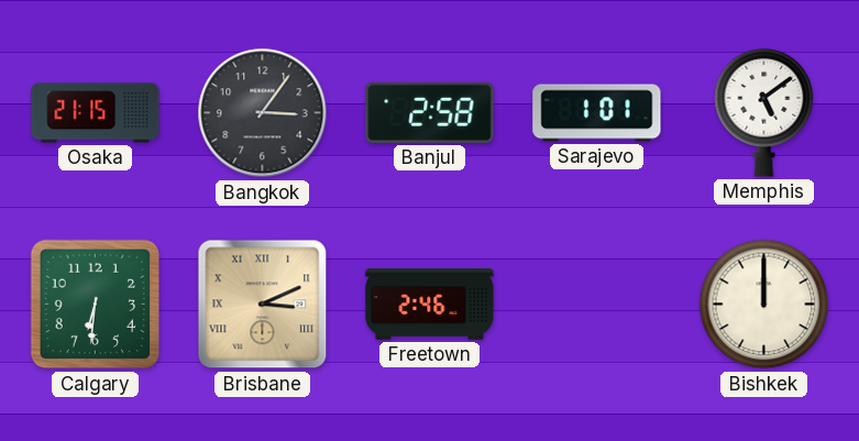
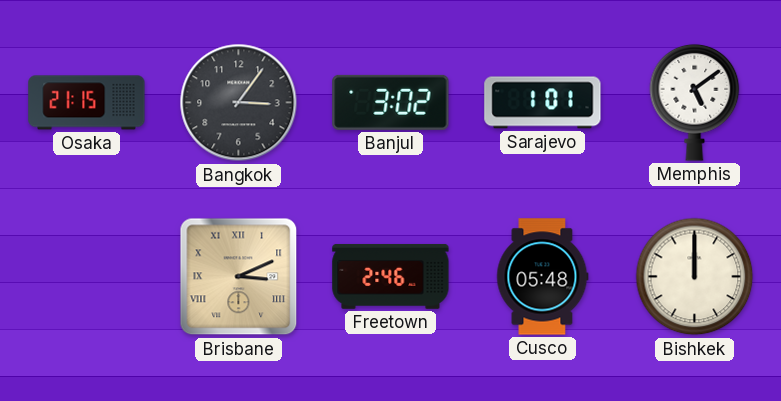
Banjul: 2:58 -> 3:02 (391, 102)
Calgary: 6:31 -> none (96, 305)
Cusco: none -> 05:48 (543, 277)
